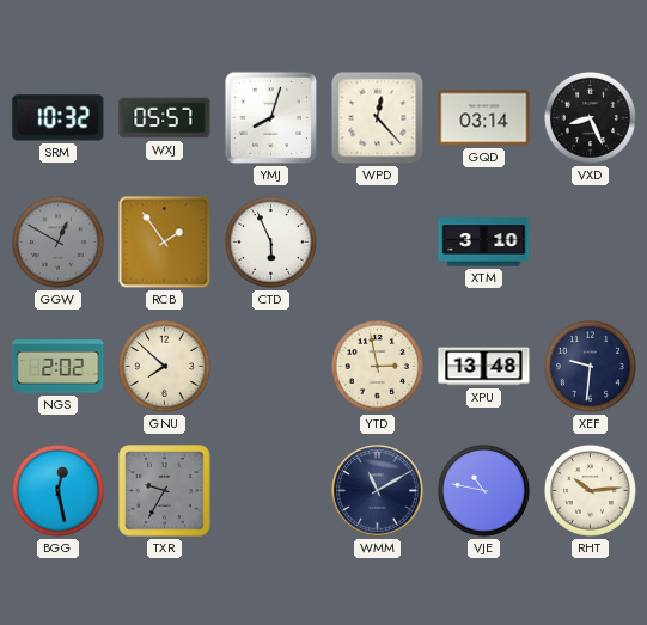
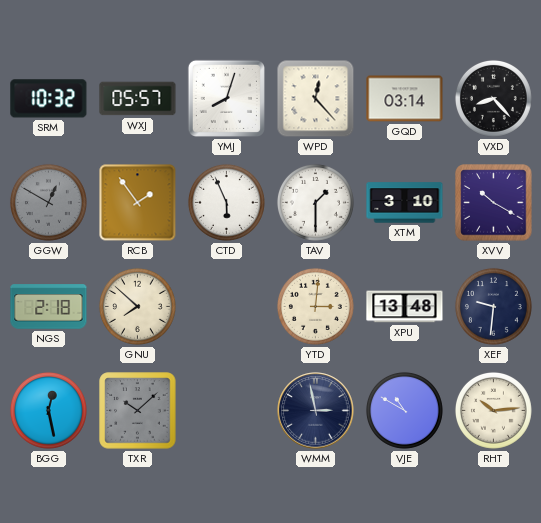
VXD: 8:26 -> 8:23 (493, 98)
TAV: none -> 1:30 (315, 202)
XVV: none -> 10:20 (494, 203)
NGS: 2:02 -> 2:18 (49, 307)
YTD: 2:58 -> 3:01 (315, 306)
TXR: 9:35 -> 10:08 (138, 411)
WMM: 11:10 -> 2:58 (316, 411)
VJE: 10:47 -> 10:50 (404, 410)
